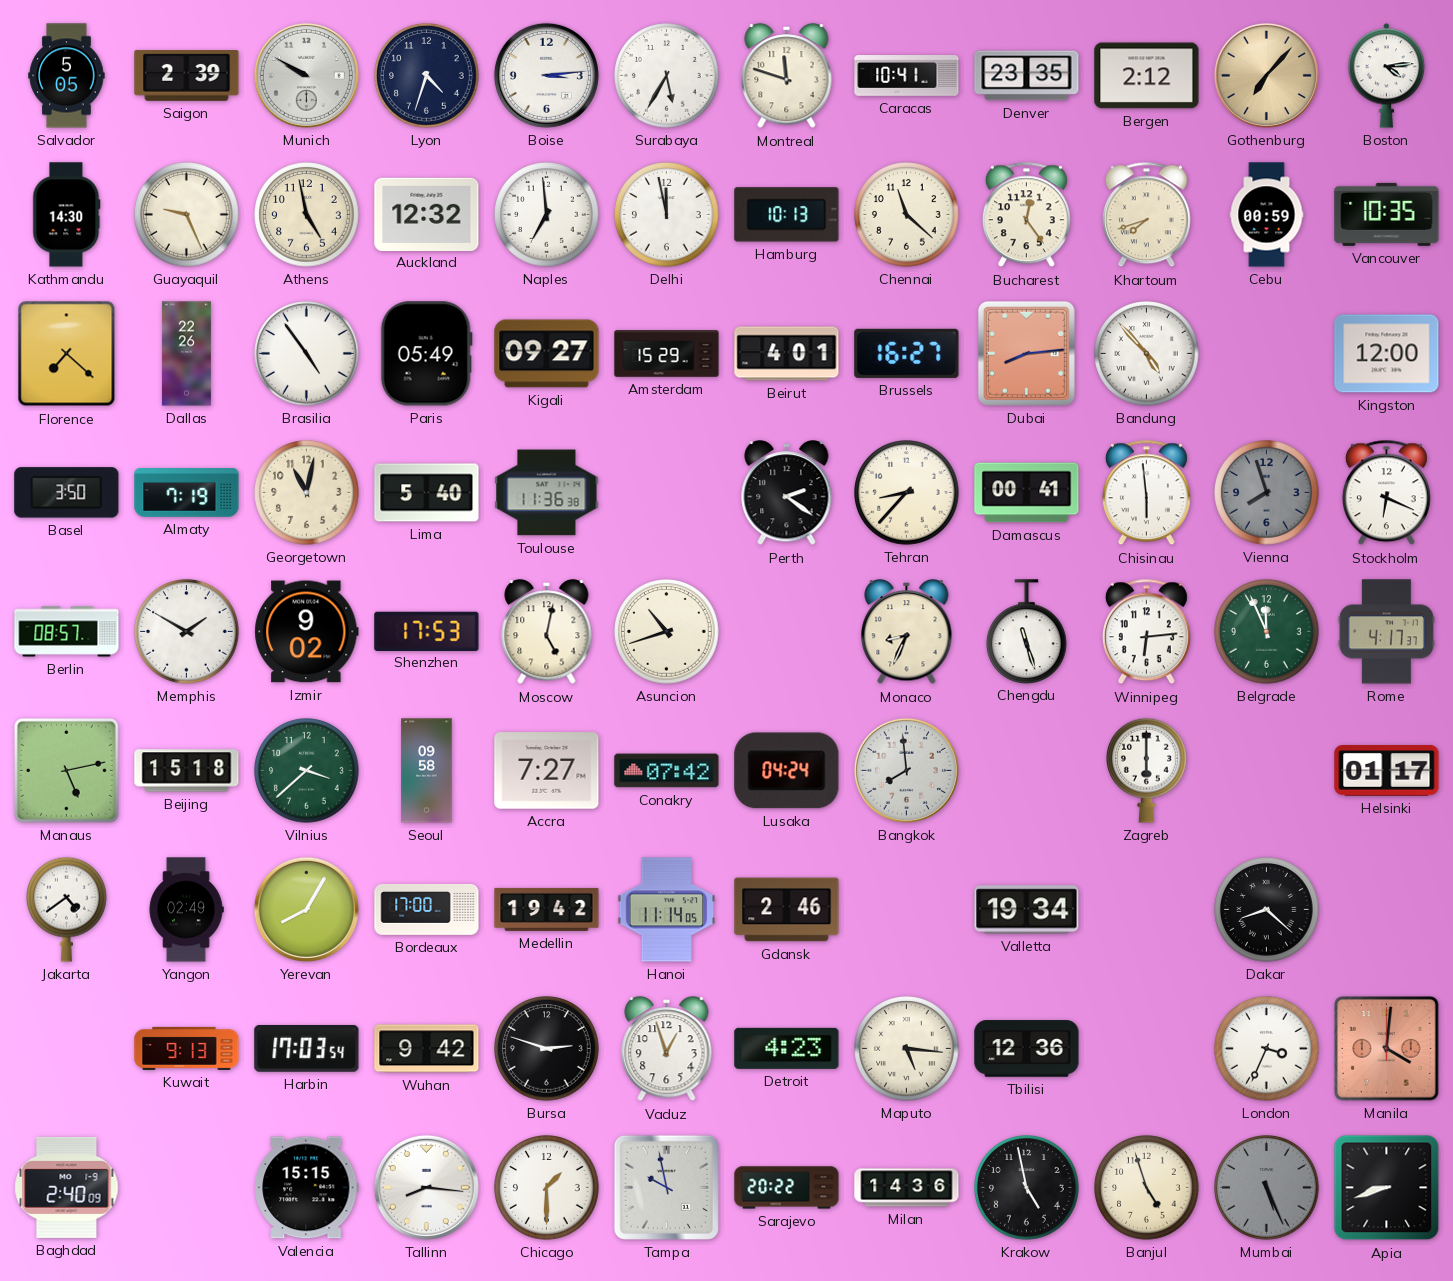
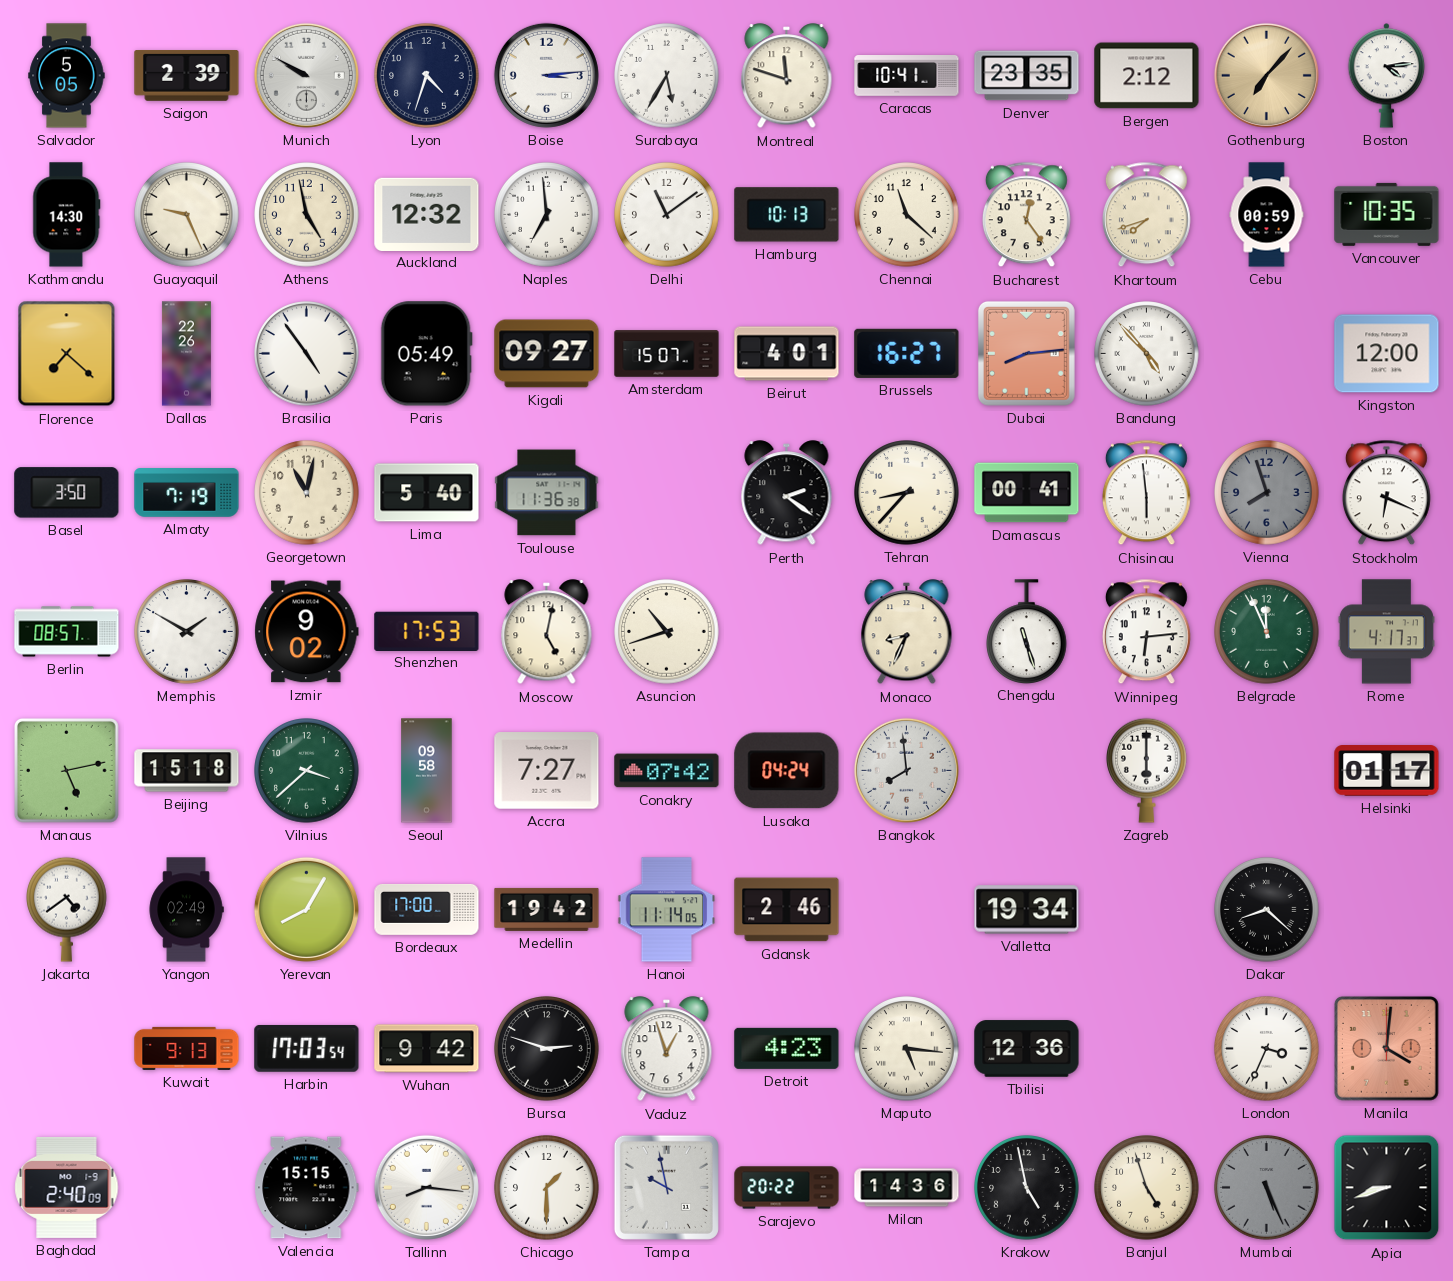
Delhi: 11:58 -> 11:09 (667, 215)
Amsterdam: 15:29 -> 15:07 (667, 354)
